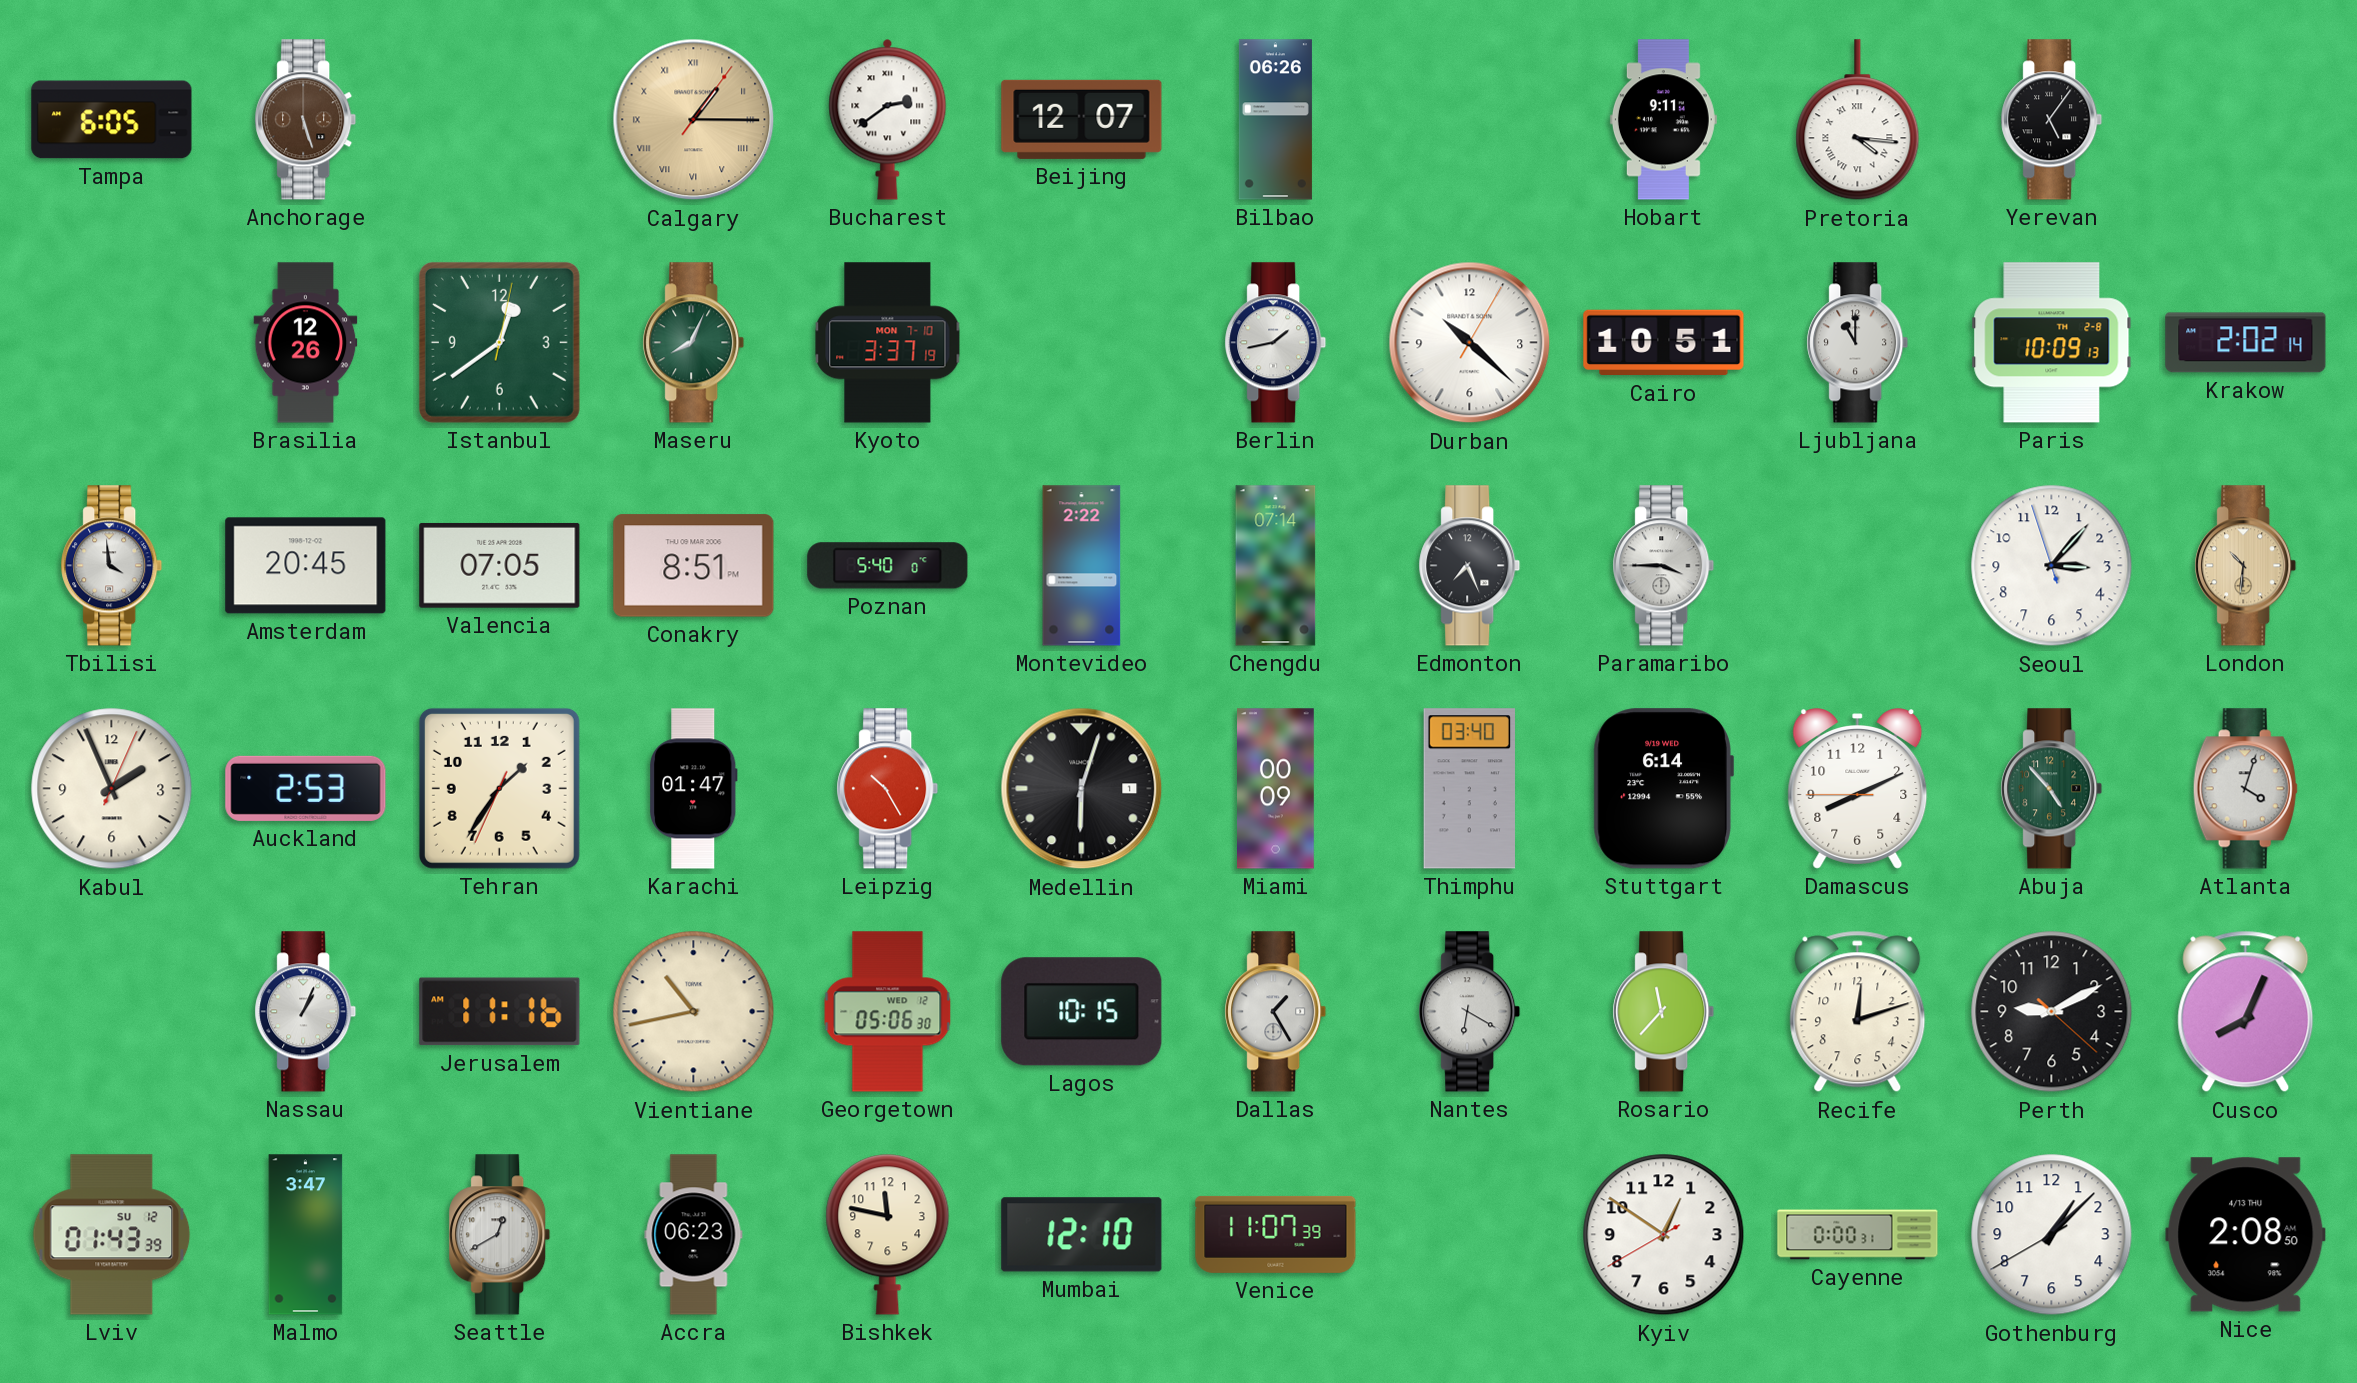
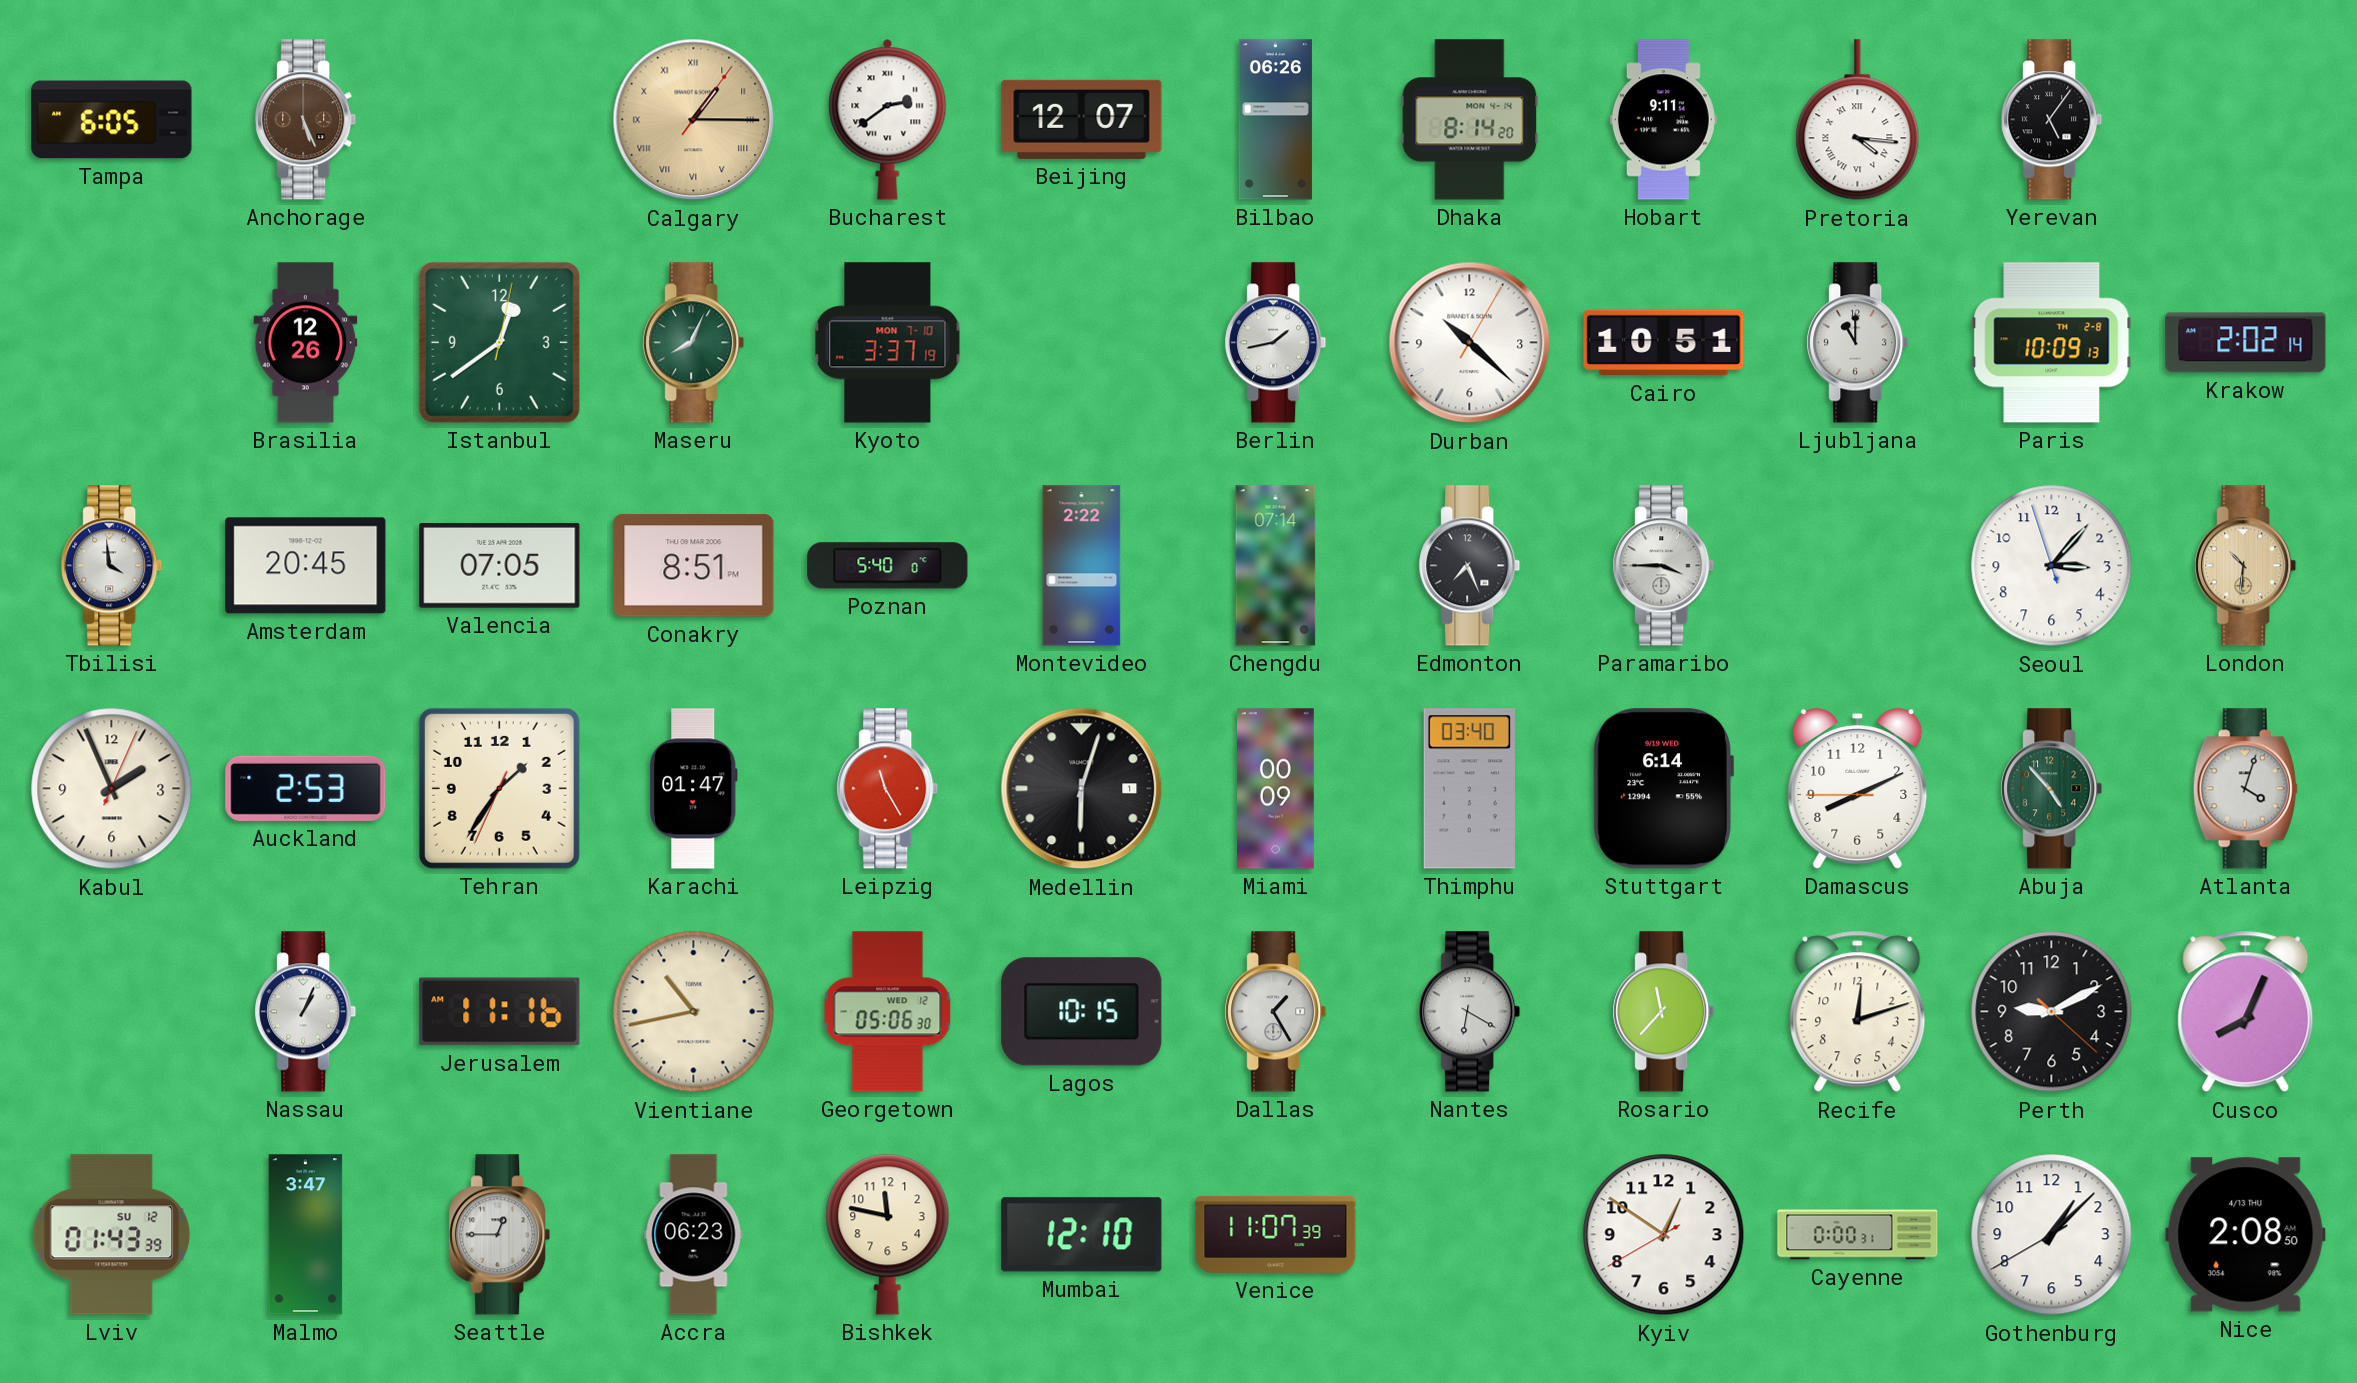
Anchorage: 5:27 -> 5:26 (306, 120)
Dhaka: none -> 8:14 (1470, 120)
Leipzig: 10:25 -> 11:25 (888, 789)
Seattle: 12:40 -> 12:45 (500, 1235)
